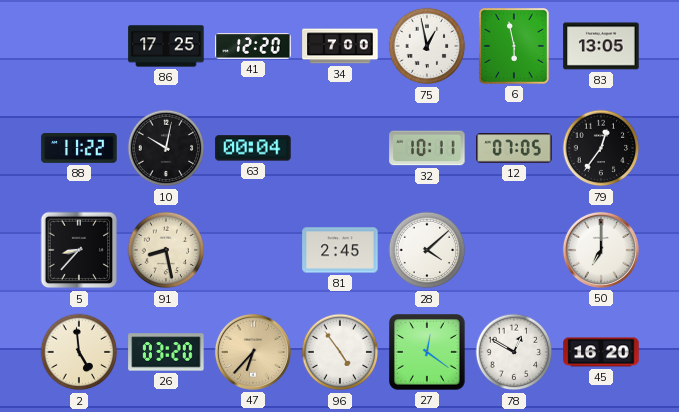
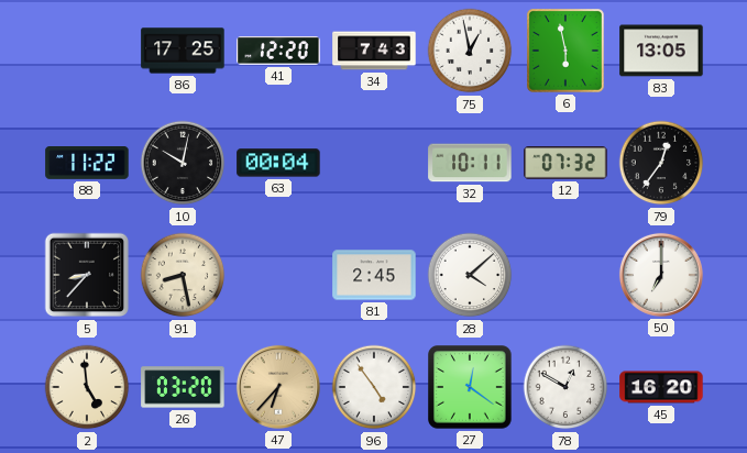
34: 7:00 -> 7:43 (374, 51)
12: 07:05 -> 07:32 (565, 163)
